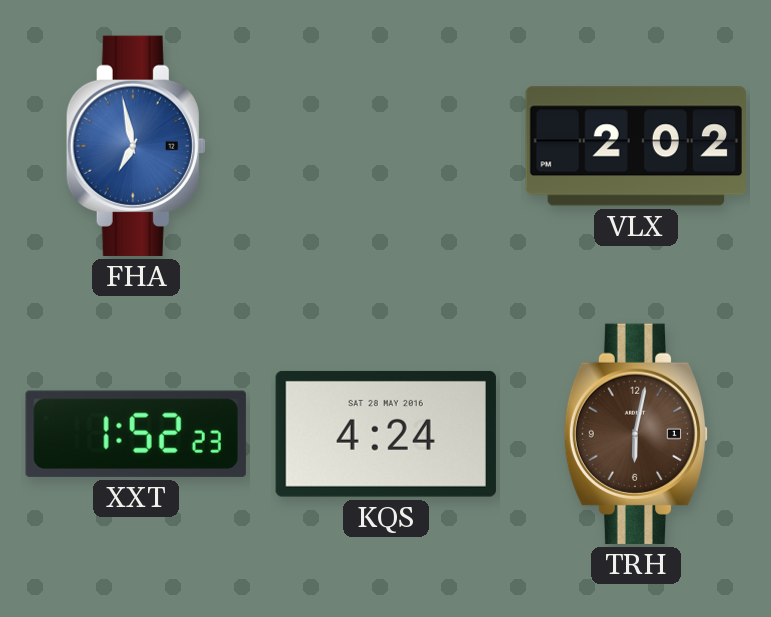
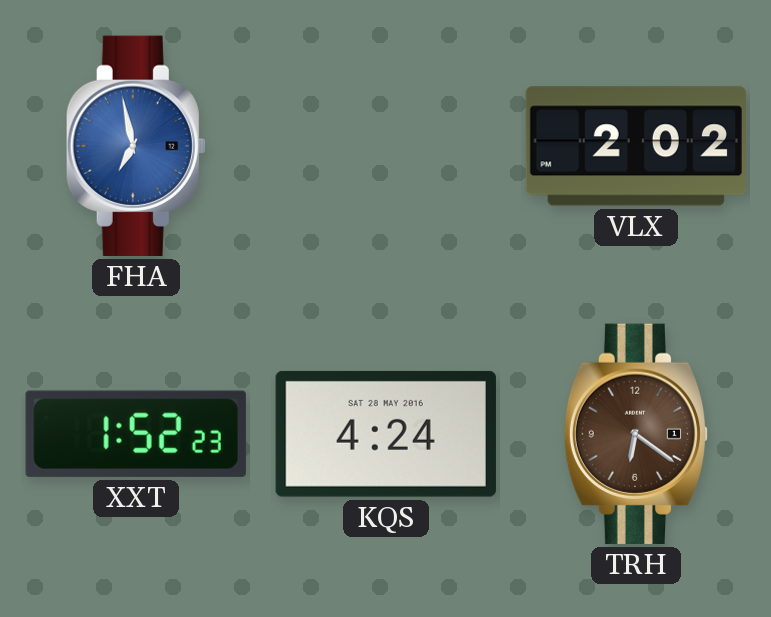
TRH: 6:02 -> 6:21 (636, 434)
